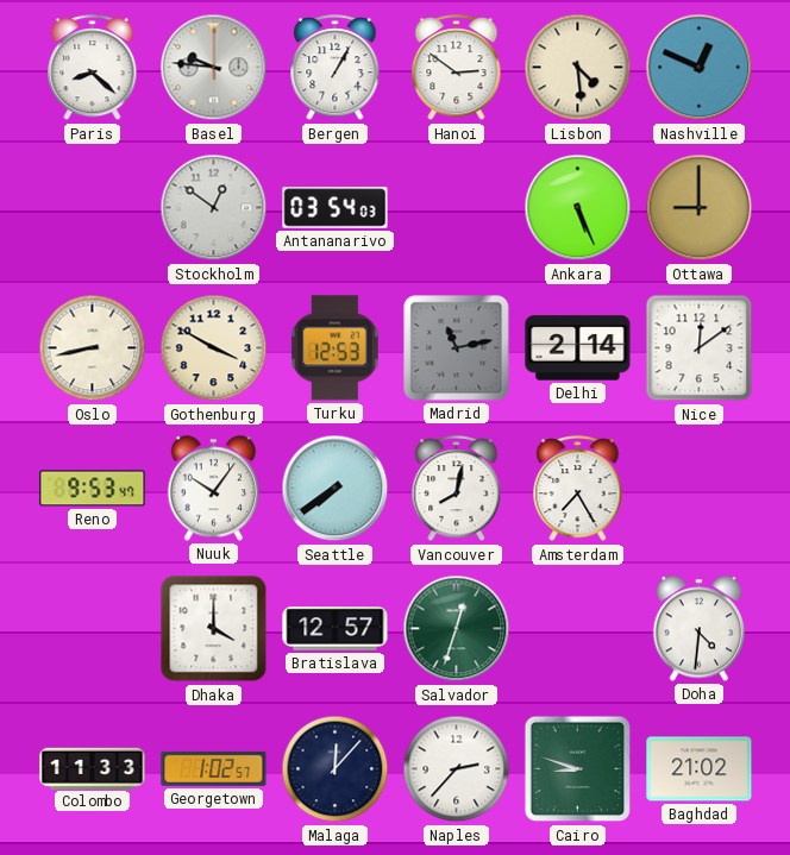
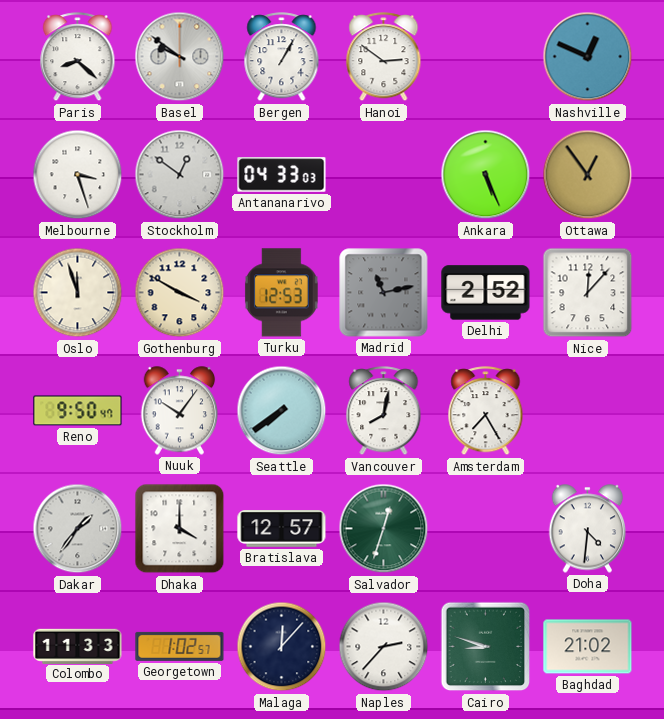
Basel: 9:46 -> 9:51 (180, 57)
Lisbon: 4:29 -> none (578, 68)
Melbourne: none -> 3:27 (78, 175)
Antananarivo: 03:54 -> 04:33 (282, 175)
Ottawa: 9:00 -> 12:54 (588, 175)
Oslo: 8:43 -> 11:57 (78, 293)
Delhi: 2:14 -> 2:52 (486, 293)
Nice: 12:09 -> 12:07 (588, 293)
Reno: 9:53 -> 9:50 (78, 411)
Dakar: none -> 1:36 (78, 529)
